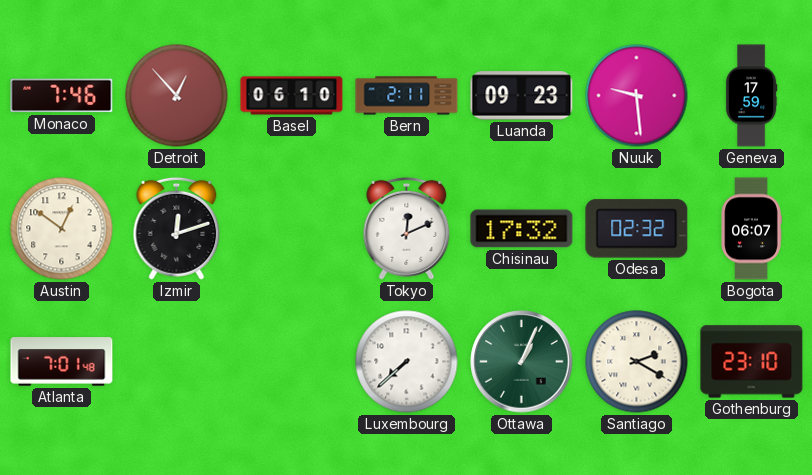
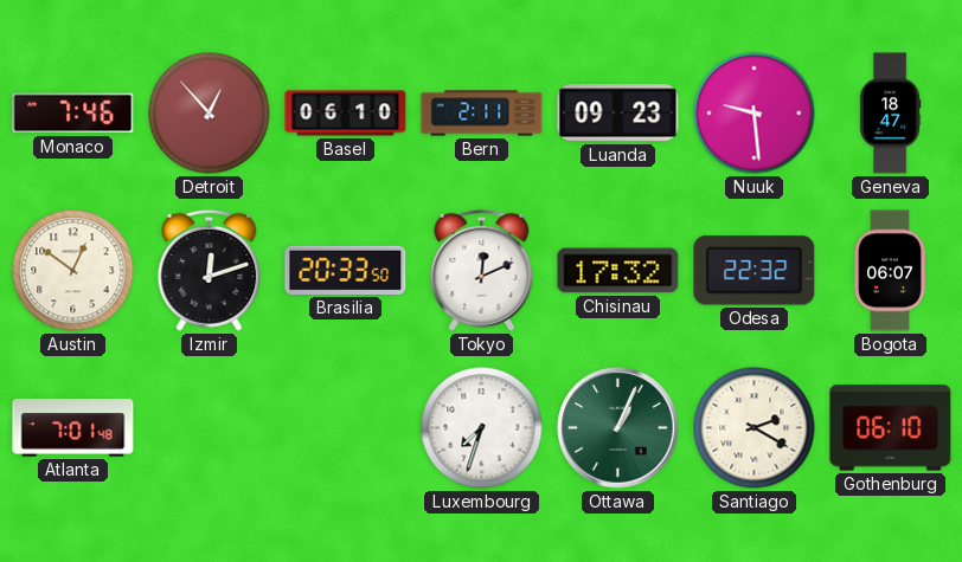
Geneva: 17:59 -> 18:47 (890, 114)
Brasilia: none -> 20:33 (346, 270)
Odesa: 02:32 -> 22:32 (755, 271)
Luxembourg: 7:38 -> 7:33 (482, 428)
Gothenburg: 23:10 -> 06:10 (891, 428)
